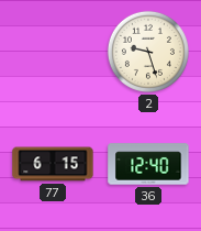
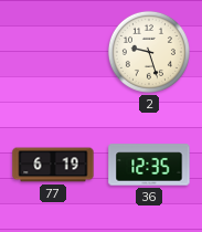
77: 6:15 -> 6:19 (53, 165)
36: 12:40 -> 12:35 (149, 165)
